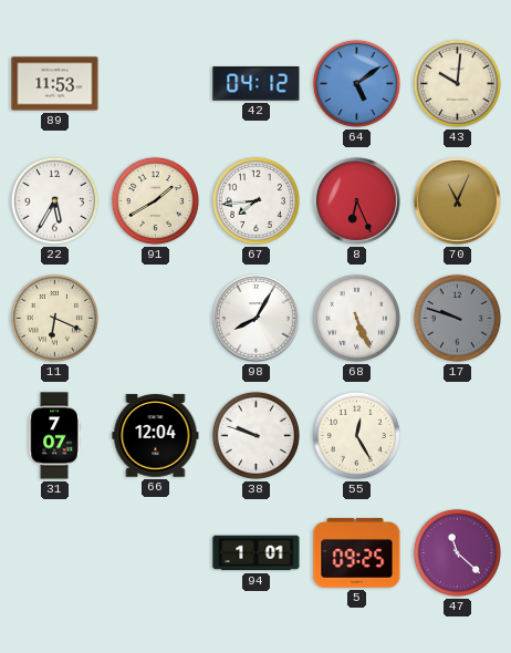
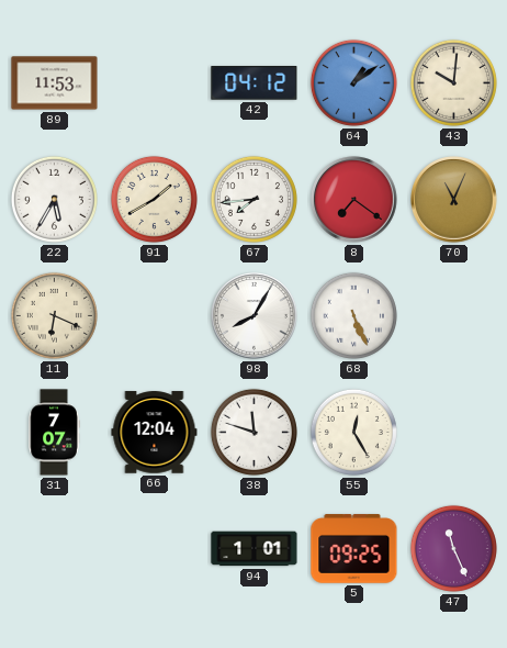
64: 5:09 -> 1:09 (353, 82)
8: 6:26 -> 7:21 (354, 200)
17: 9:48 -> none (457, 318)
38: 9:48 -> 11:48 (253, 432)
47: 11:22 -> 11:26 (453, 548)
